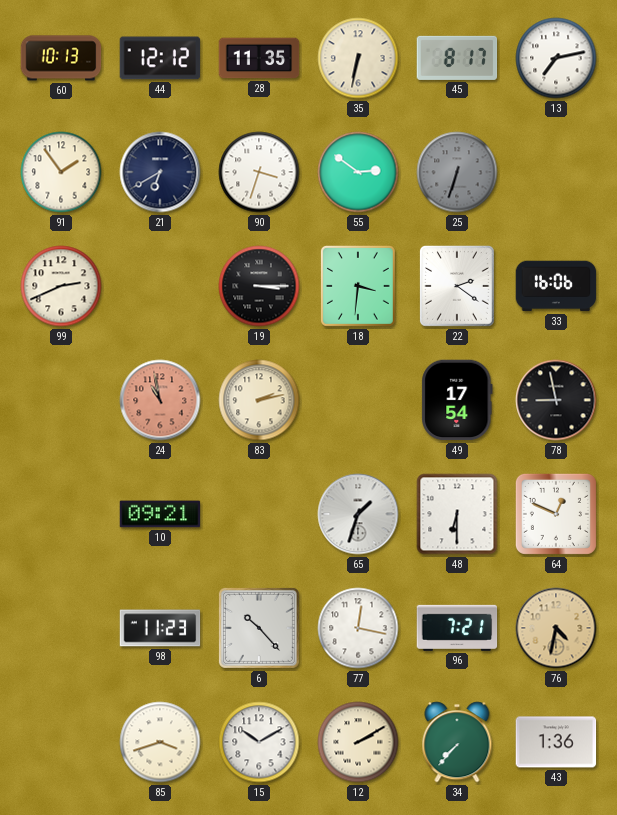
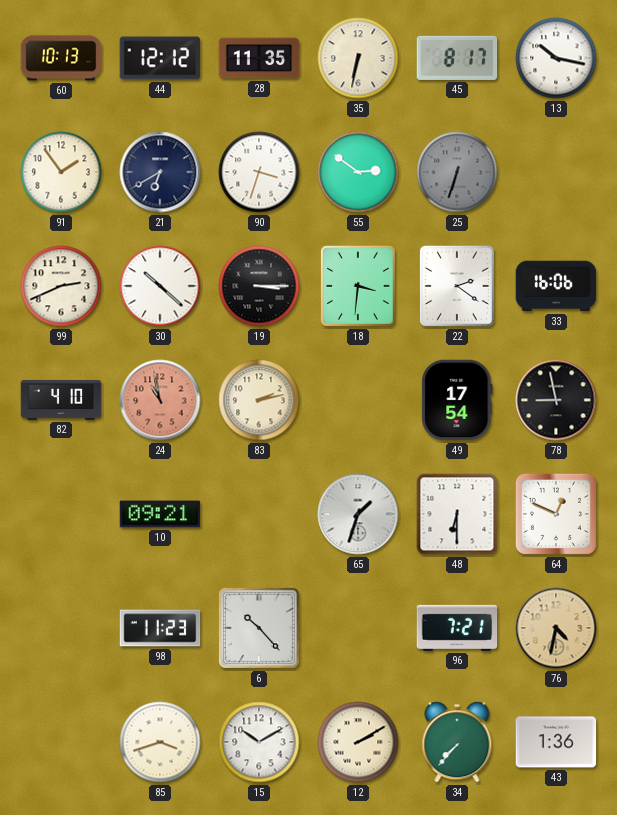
13: 7:13 -> 10:17 (556, 58)
30: none -> 10:22 (160, 286)
82: none -> 4:10 (61, 400)
77: 12:17 -> none (358, 628)
